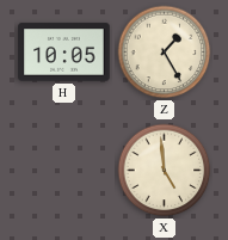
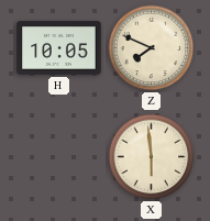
Z: 1:25 -> 7:49 (152, 48)
X: 4:59 -> 5:59 (152, 157)
